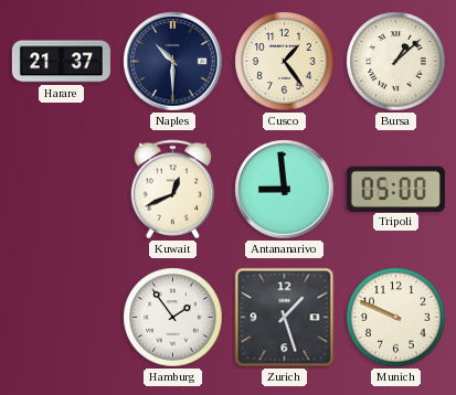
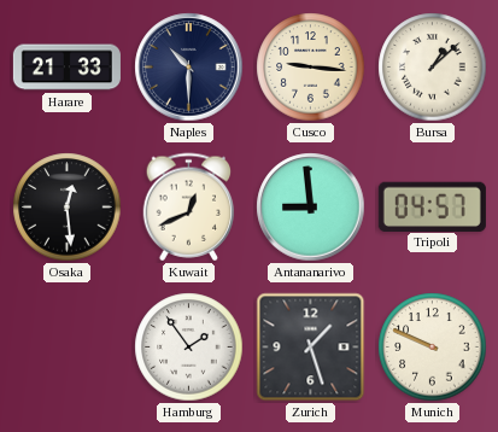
Harare: 21:37 -> 21:33 (66, 68)
Cusco: 1:24 -> 9:16 (311, 68)
Osaka: none -> 12:29 (68, 208)
Tripoli: 05:00 -> 04:57 (432, 206)
